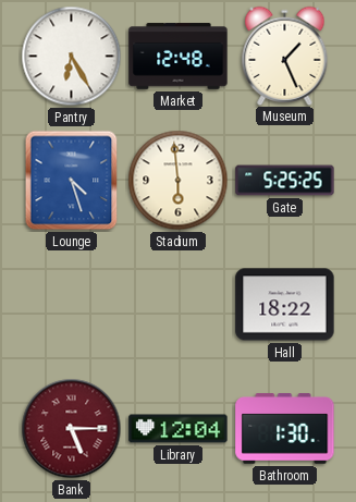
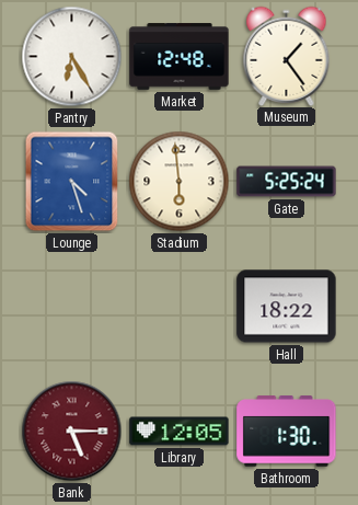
Museum: 1:26 -> 1:24 (287, 56)
Gate: 5:25:25 -> 5:25:24 (287, 182)
Library: 12:04 -> 12:05 (180, 432)
